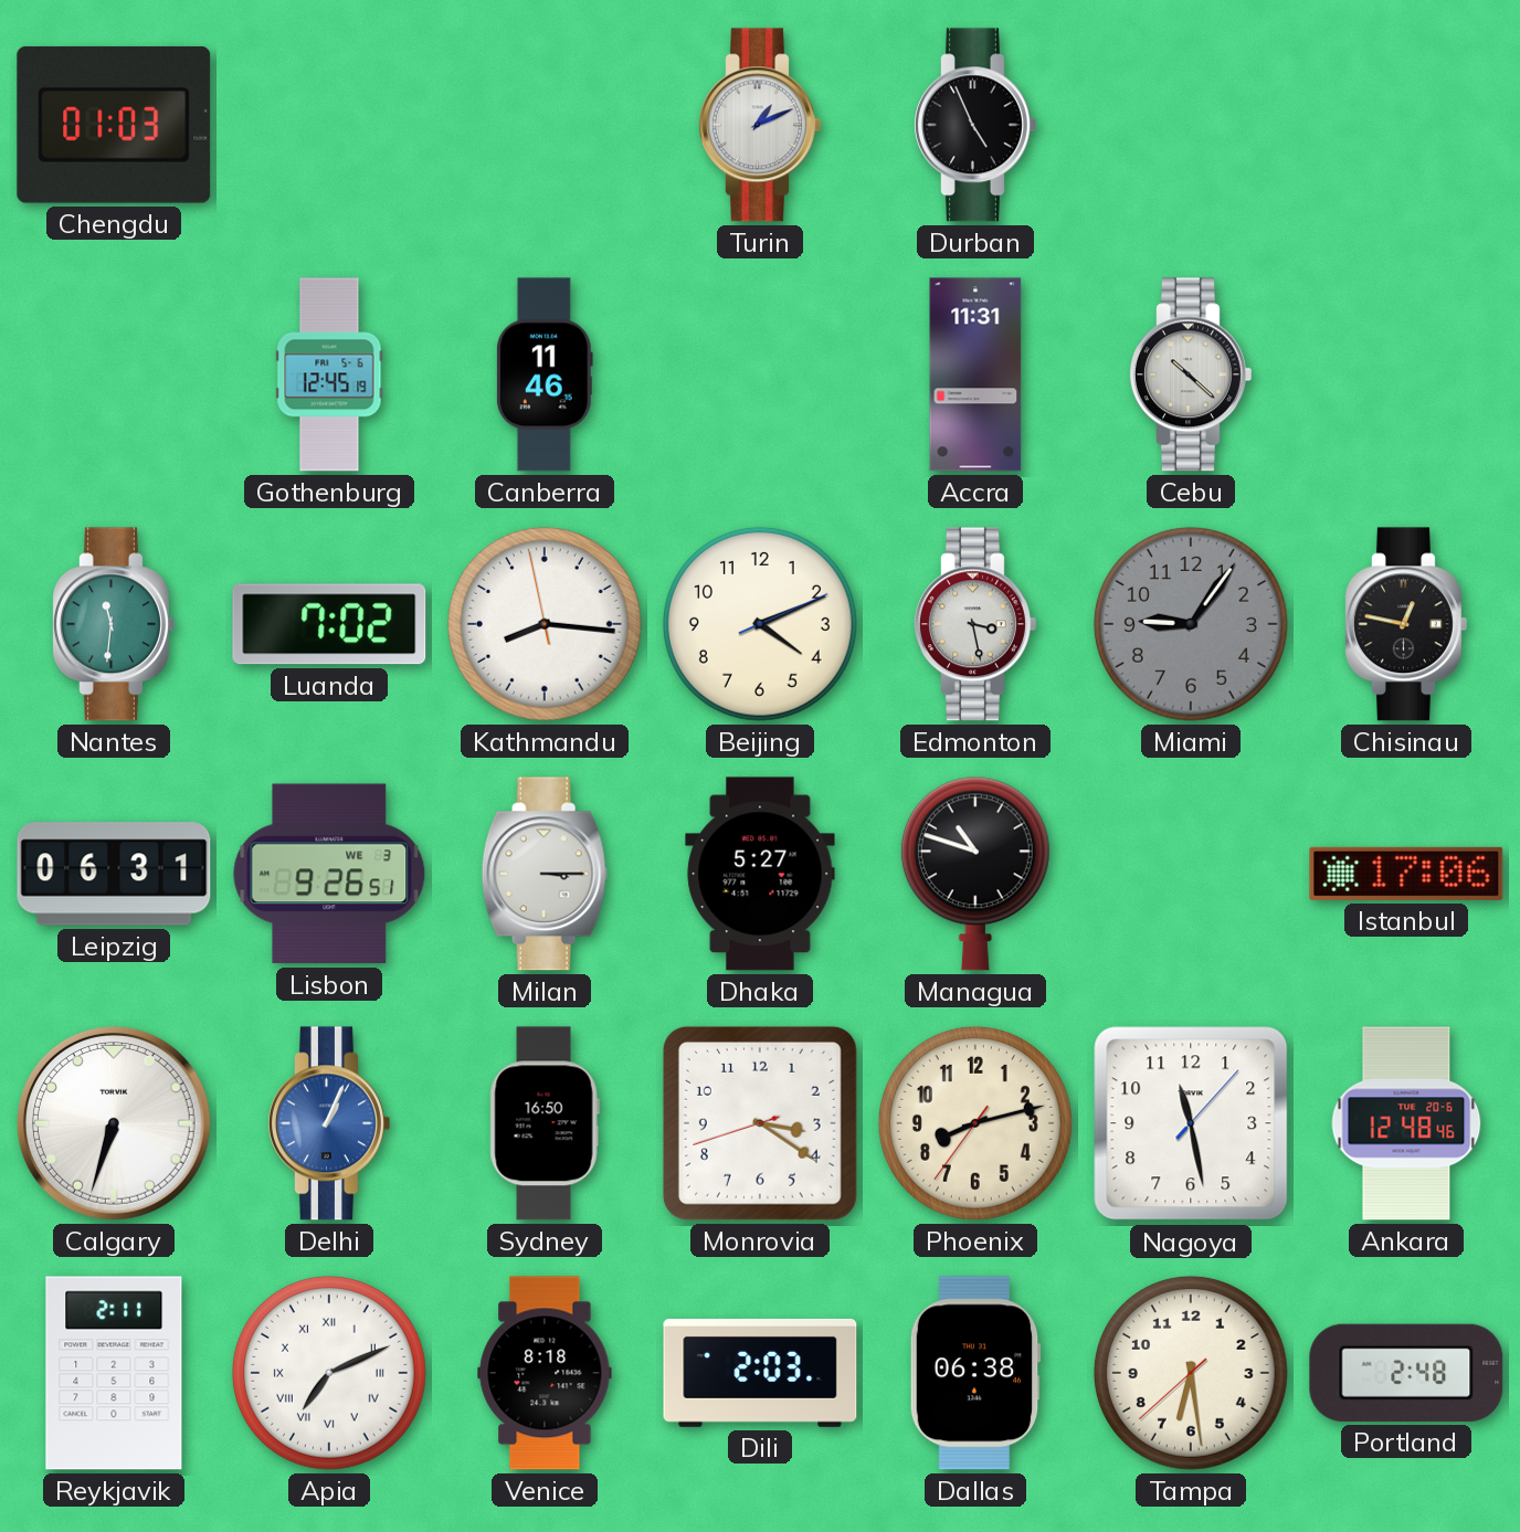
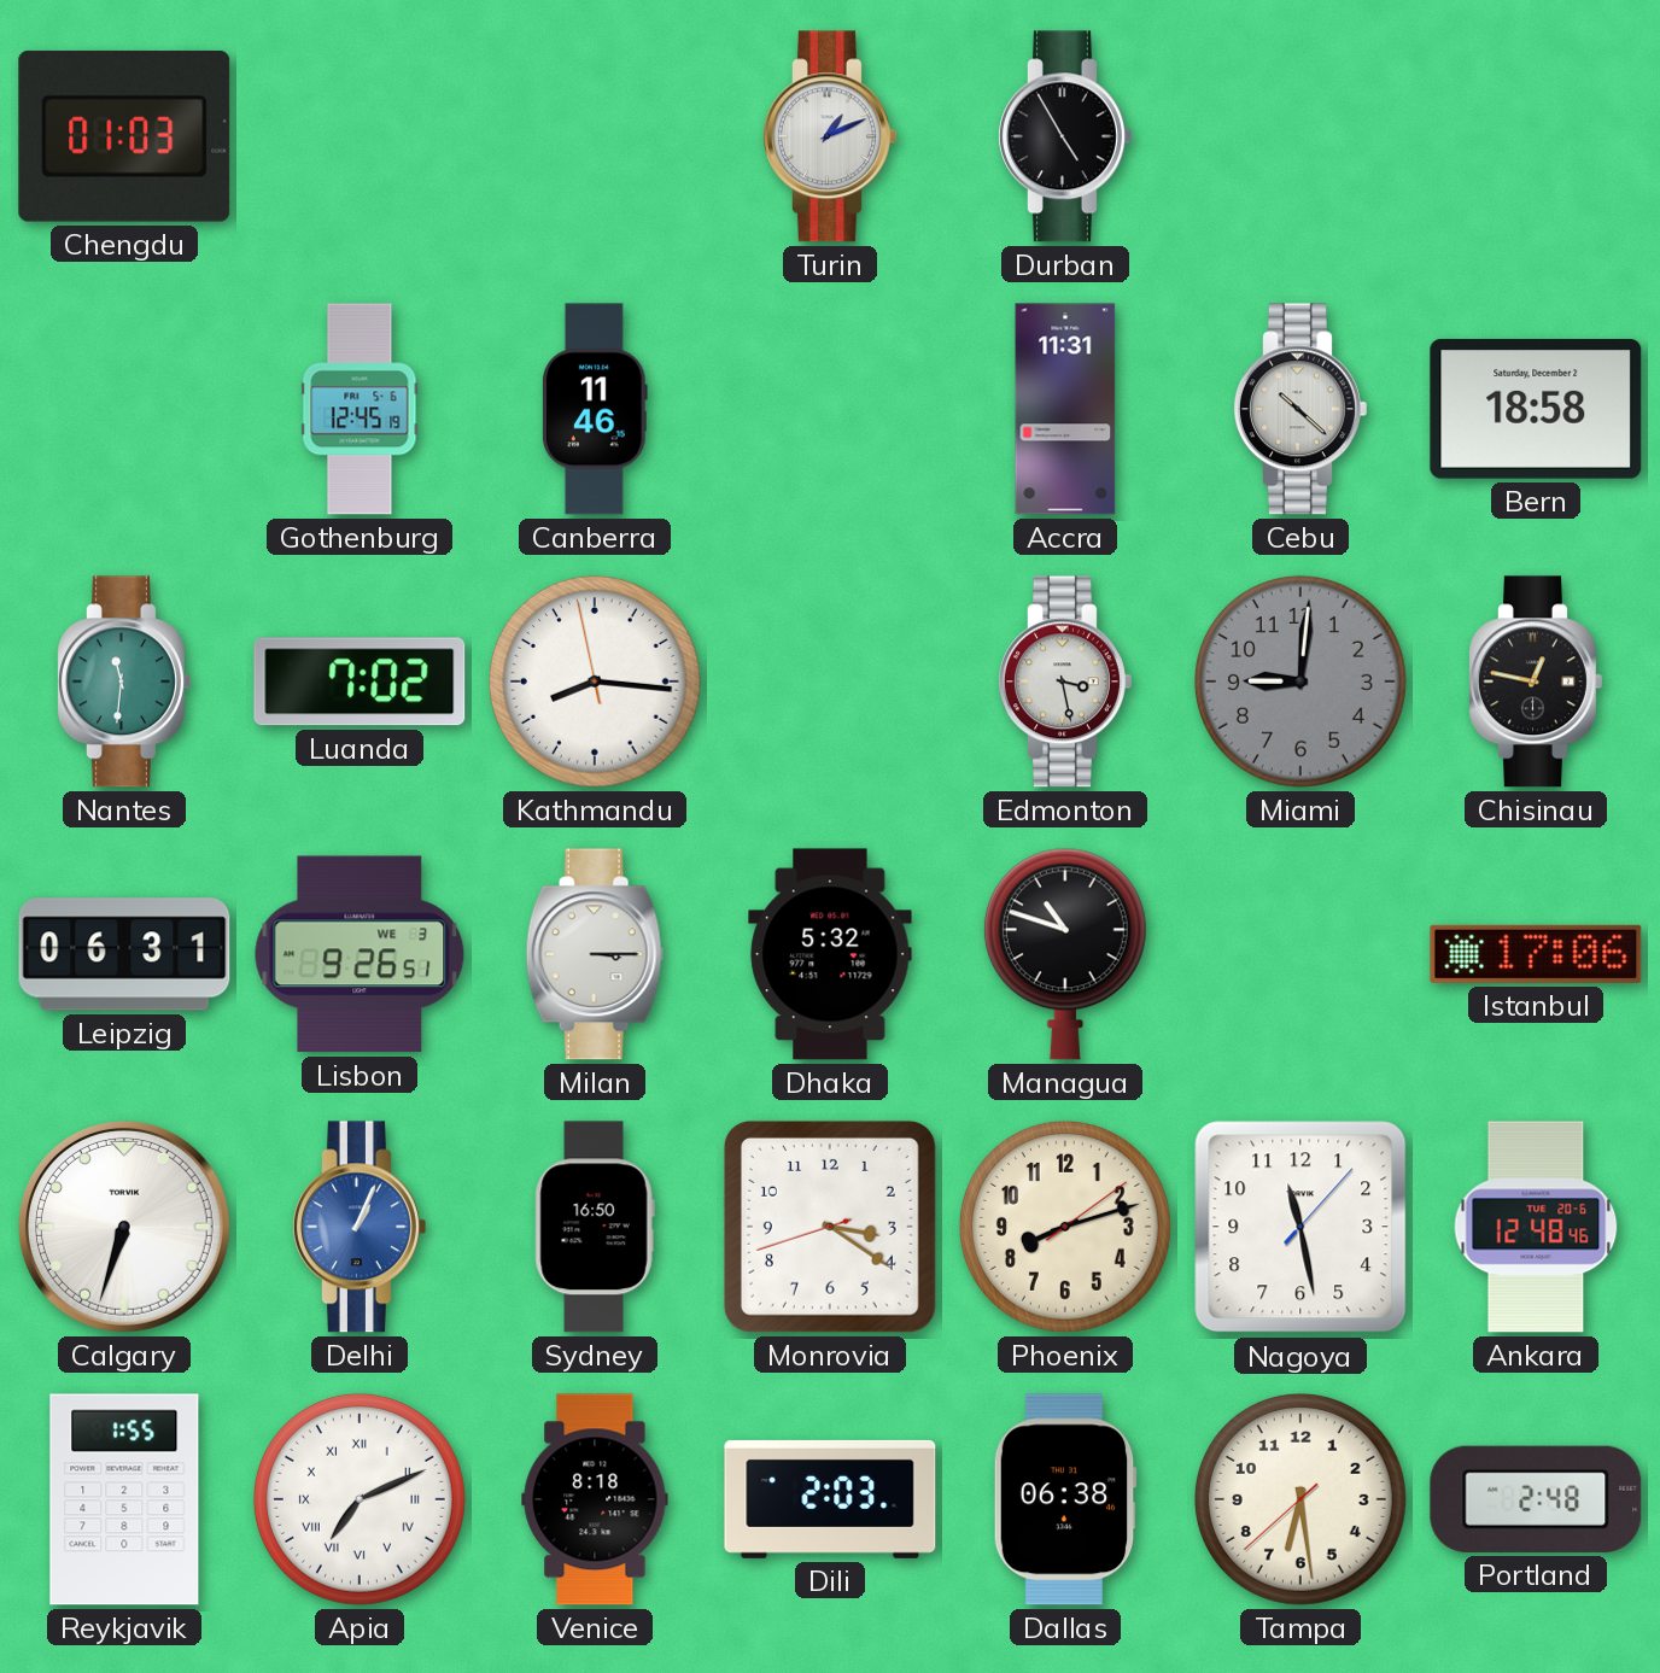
Durban: 4:56 -> 4:55 (1065, 136)
Bern: none -> 18:58 (1536, 410)
Beijing: 4:11 -> none (760, 624)
Miami: 9:06 -> 9:01 (1300, 682)
Dhaka: 5:27 -> 5:32 (830, 954)
Phoenix: 8:12:36 -> 8:12:09 (1065, 1227)
Reykjavik: 2:11 -> 1:55 (124, 1499)
